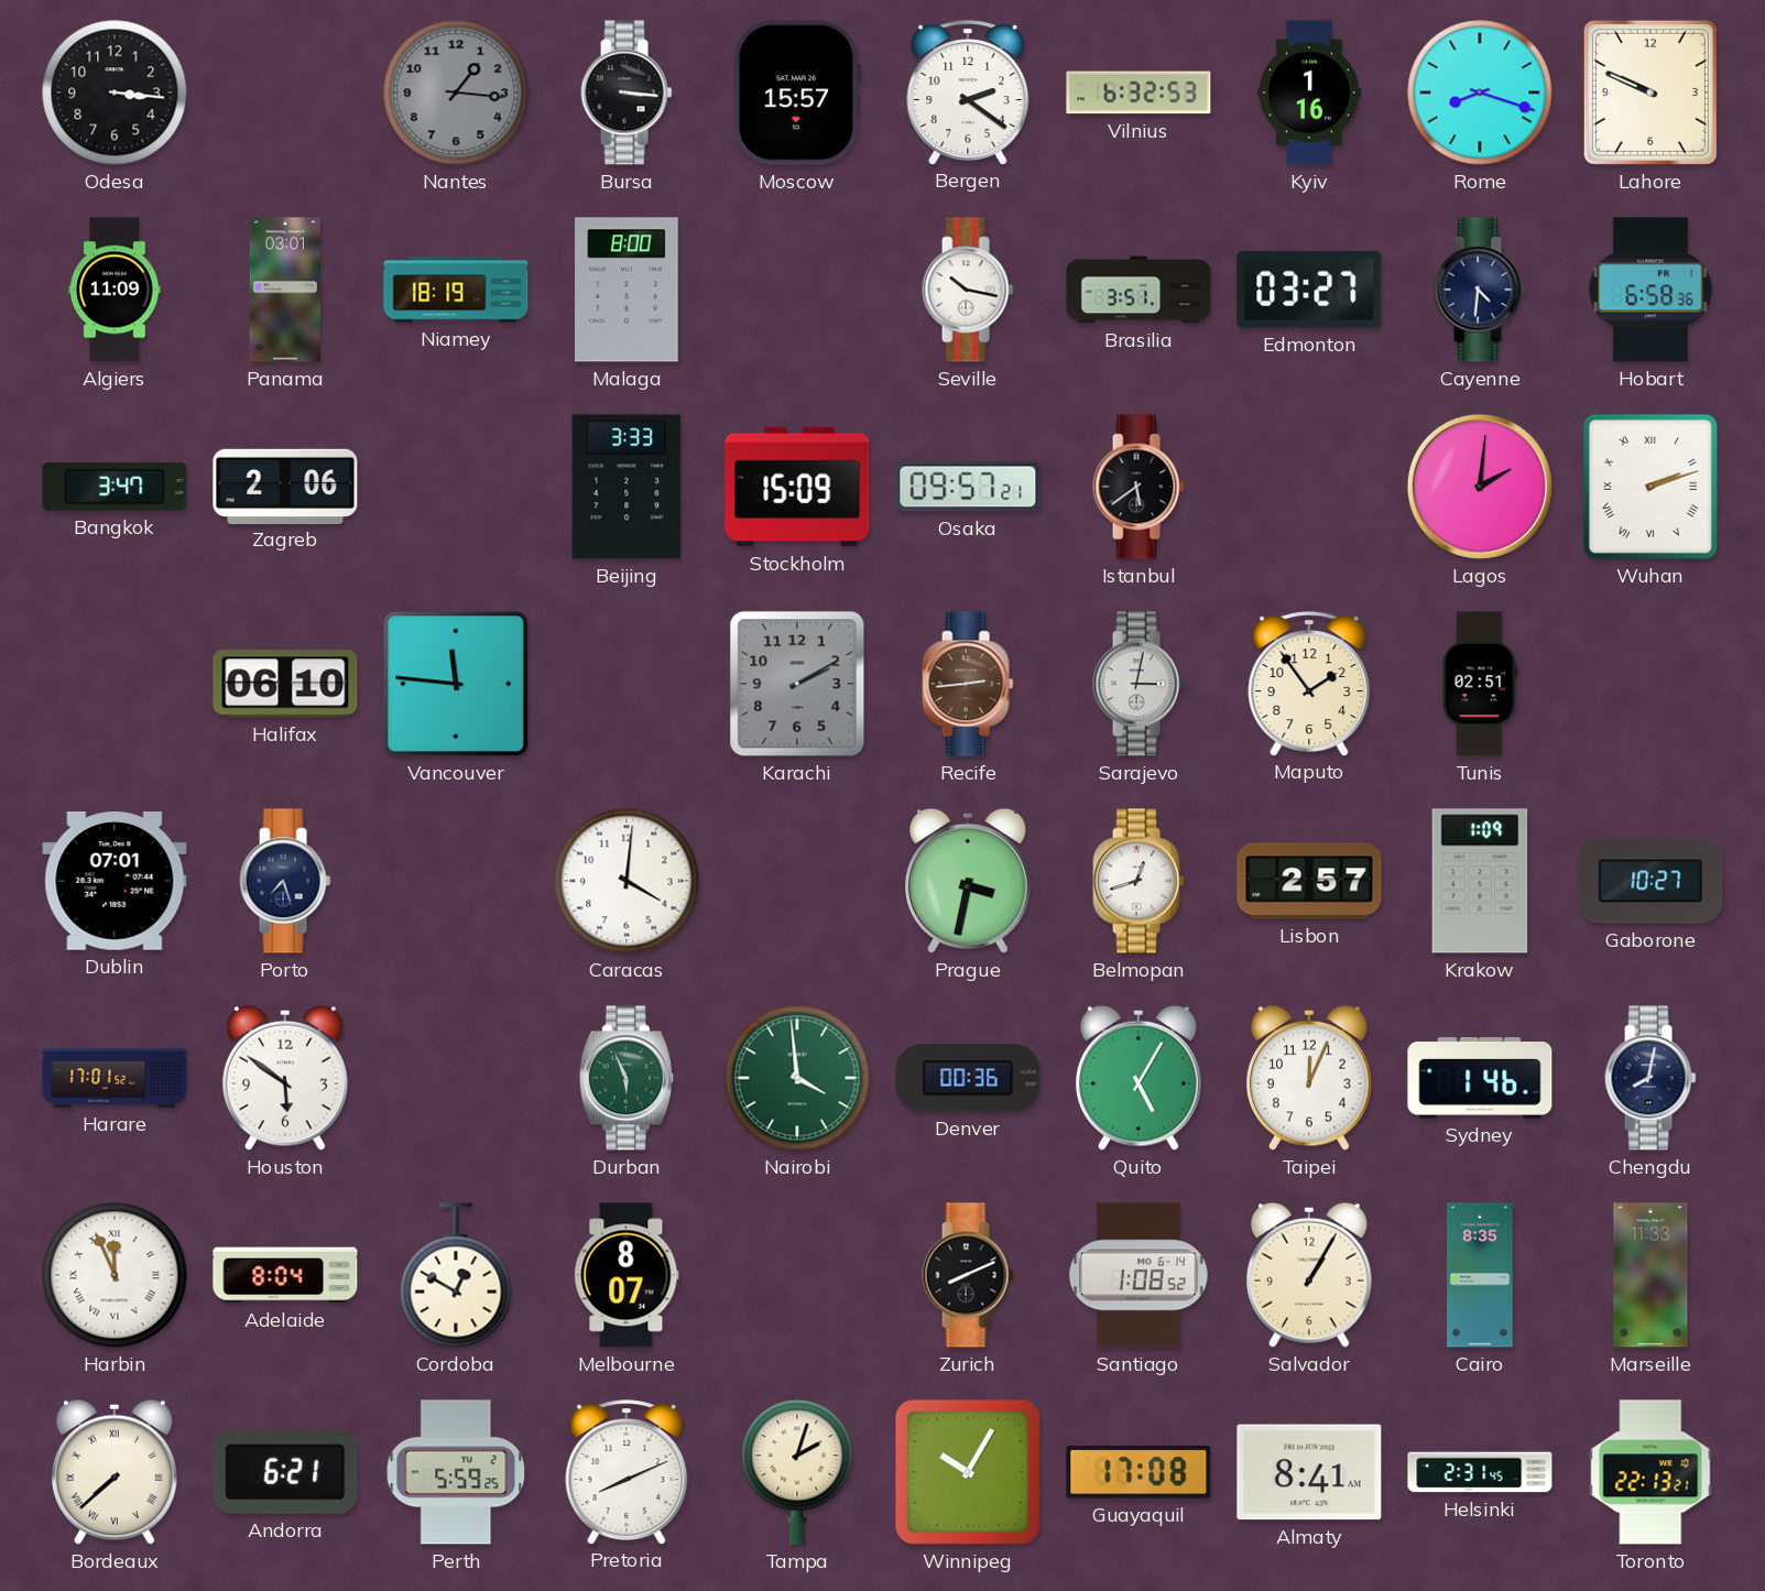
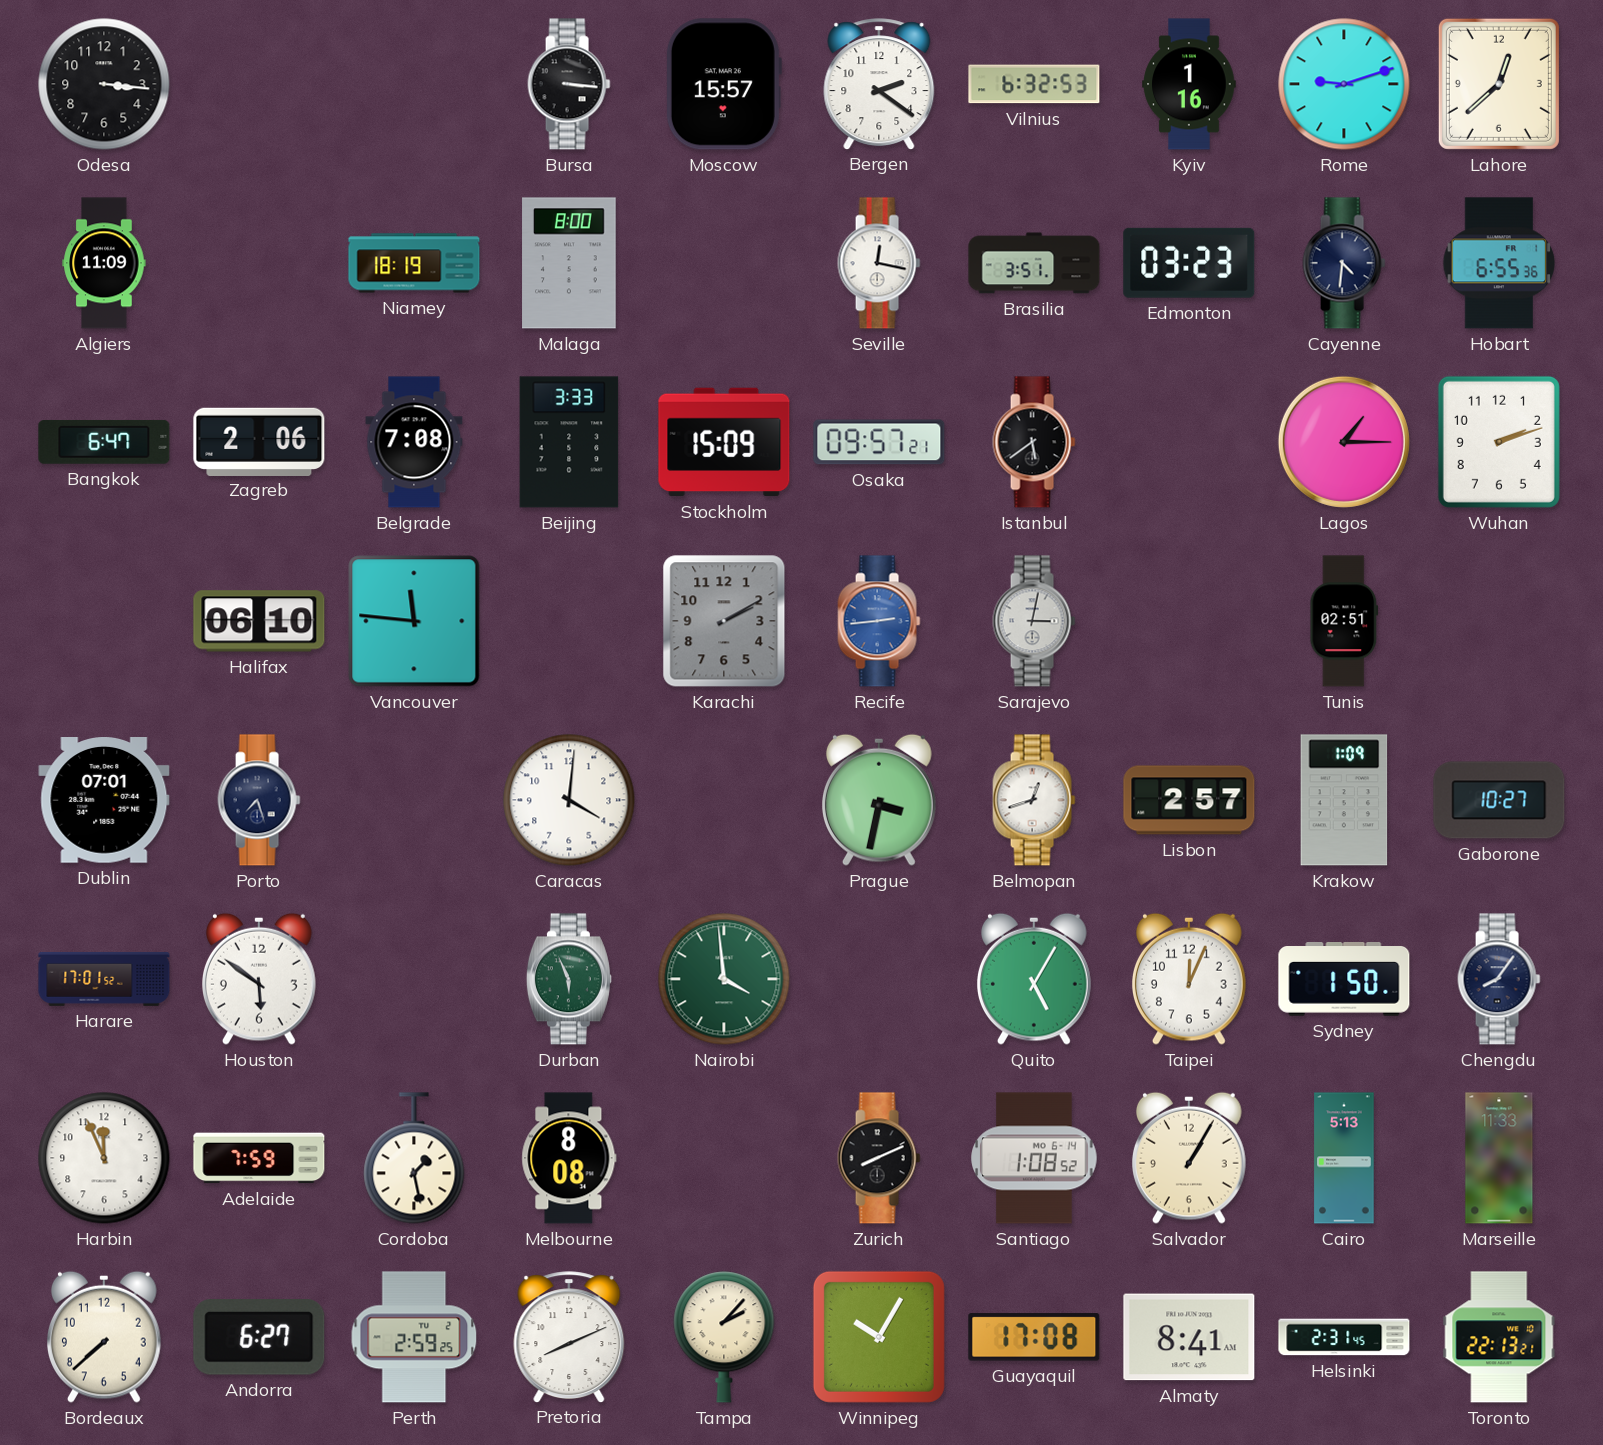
Nantes: 1:16 -> none (456, 92)
Rome: 8:18 -> 9:12 (1344, 84)
Lahore: 9:49 -> 12:38 (1499, 84)
Panama: 03:01 -> none (284, 290)
Seville: 10:17 -> 12:17 (879, 263)
Edmonton: 03:27 -> 03:23 (1189, 263)
Hobart: 6:58 -> 6:55 (1499, 263)
Bangkok: 3:47 -> 6:47 (104, 442)
Belgrade: none -> 7:08 (414, 442)
Lagos: 2:01 -> 1:15 (1344, 442)
Wuhan numerals: Roman -> Arabic (1499, 442)
Recife dial: brown -> blue (879, 621)
Maputo: 1:54 -> none (1309, 684)
Denver: 00:36 -> none (968, 1078)
Sydney: 1:46 -> 1:50 (1344, 979)
Chengdu: 8:02 -> 8:06 (1499, 979)
Harbin numerals: Roman -> Arabic (104, 1158)
Adelaide: 8:04 -> 7:59 (259, 1158)
Cordoba: 12:50 -> 1:28 (414, 1158)
Melbourne: 8:07 -> 8:08 (569, 1158)
Cairo: 8:35 -> 5:13 (1344, 1158)
Bordeaux numerals: Roman -> Arabic (105, 1337)
Andorra: 6:21 -> 6:27 (259, 1337)
Perth: 5:59 -> 2:59 (414, 1337)
Tampa: 2:03 -> 2:07 (724, 1337)
